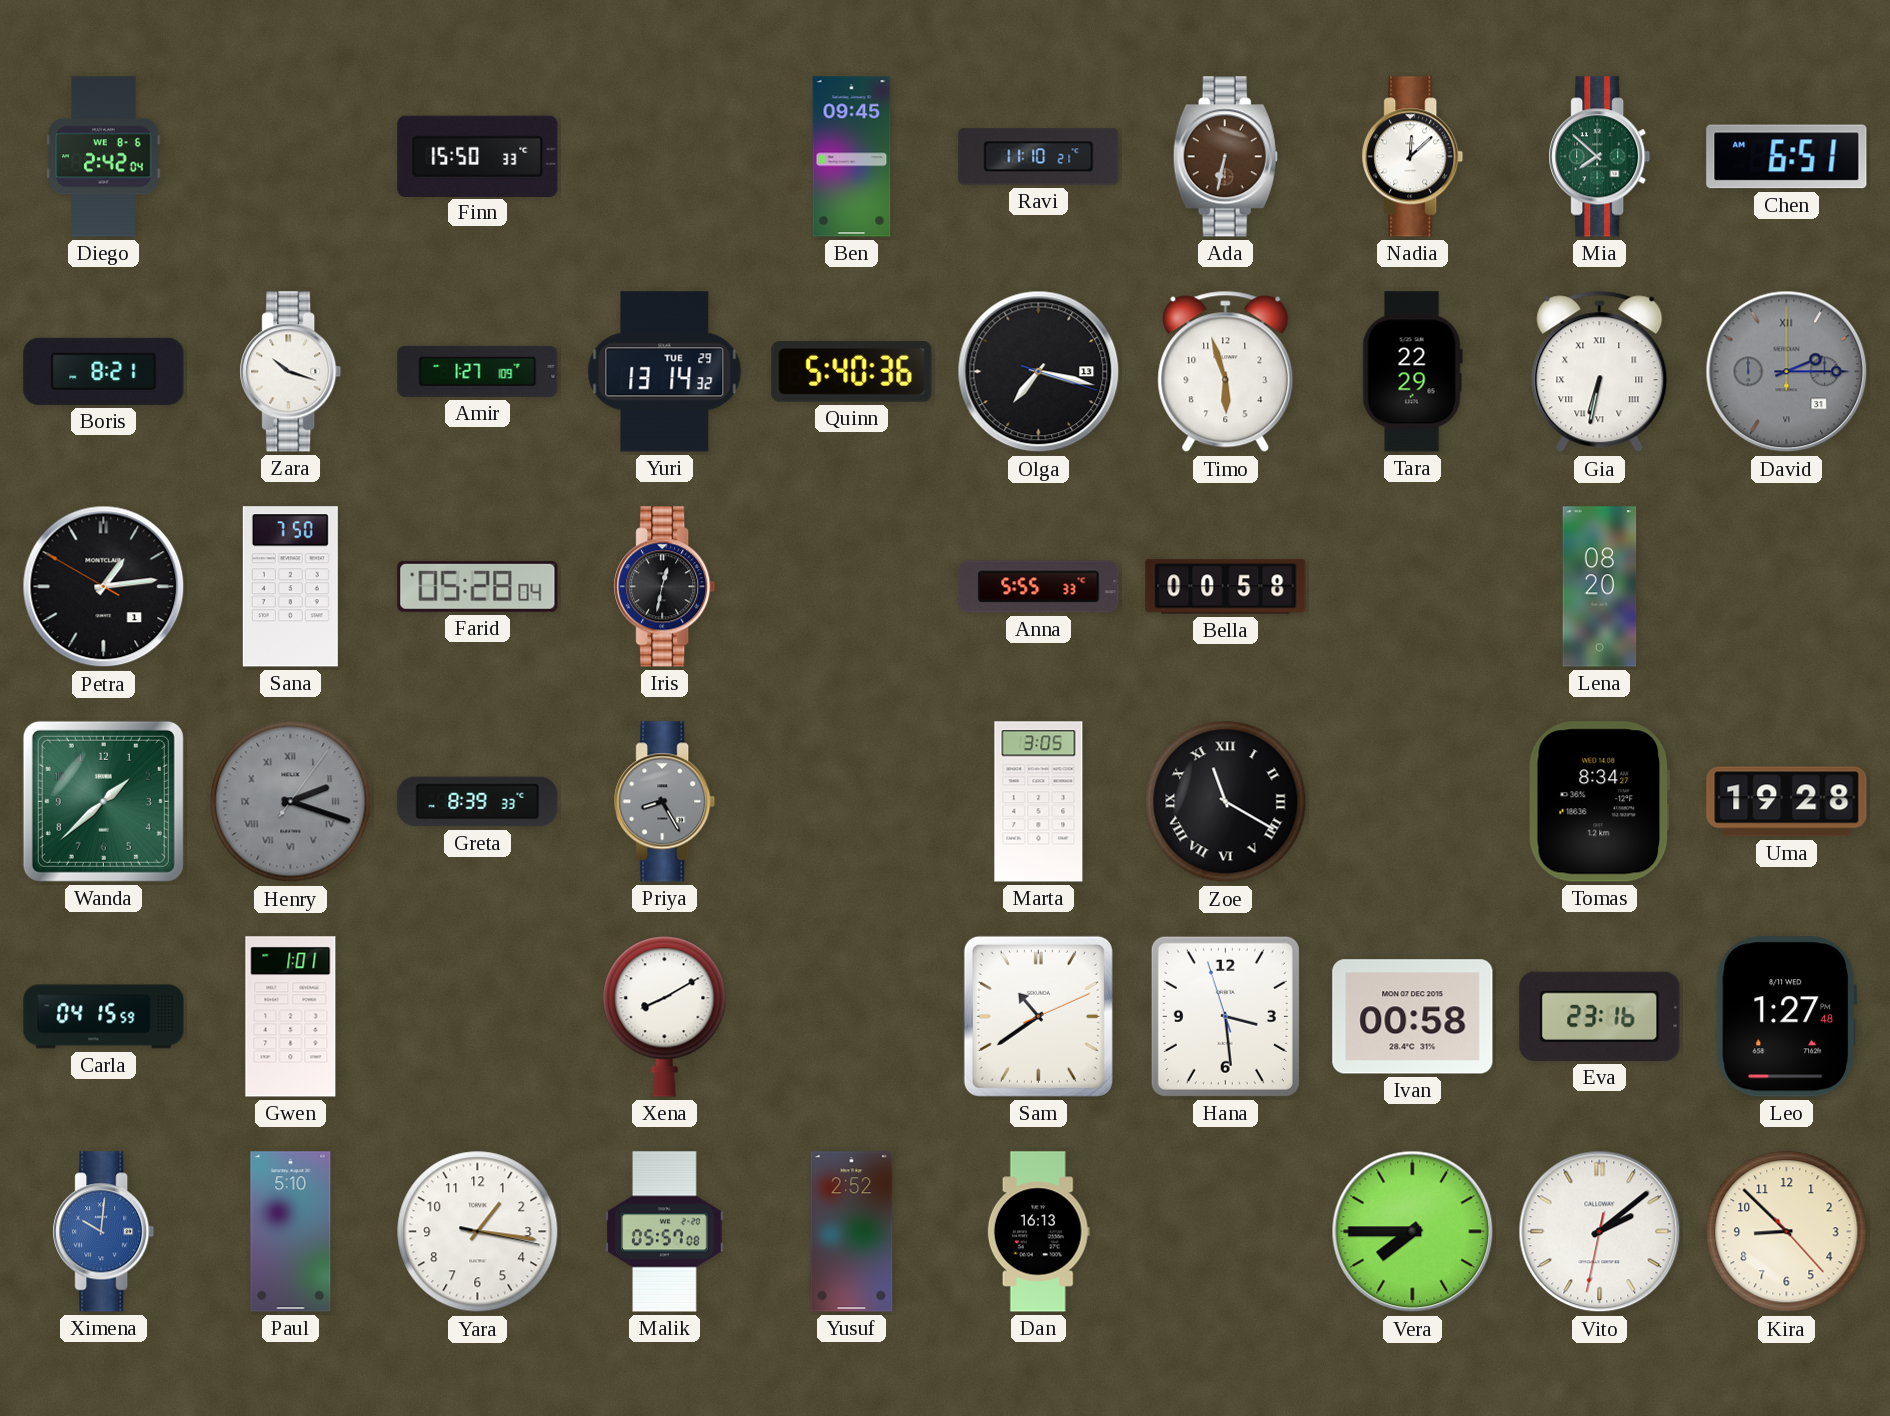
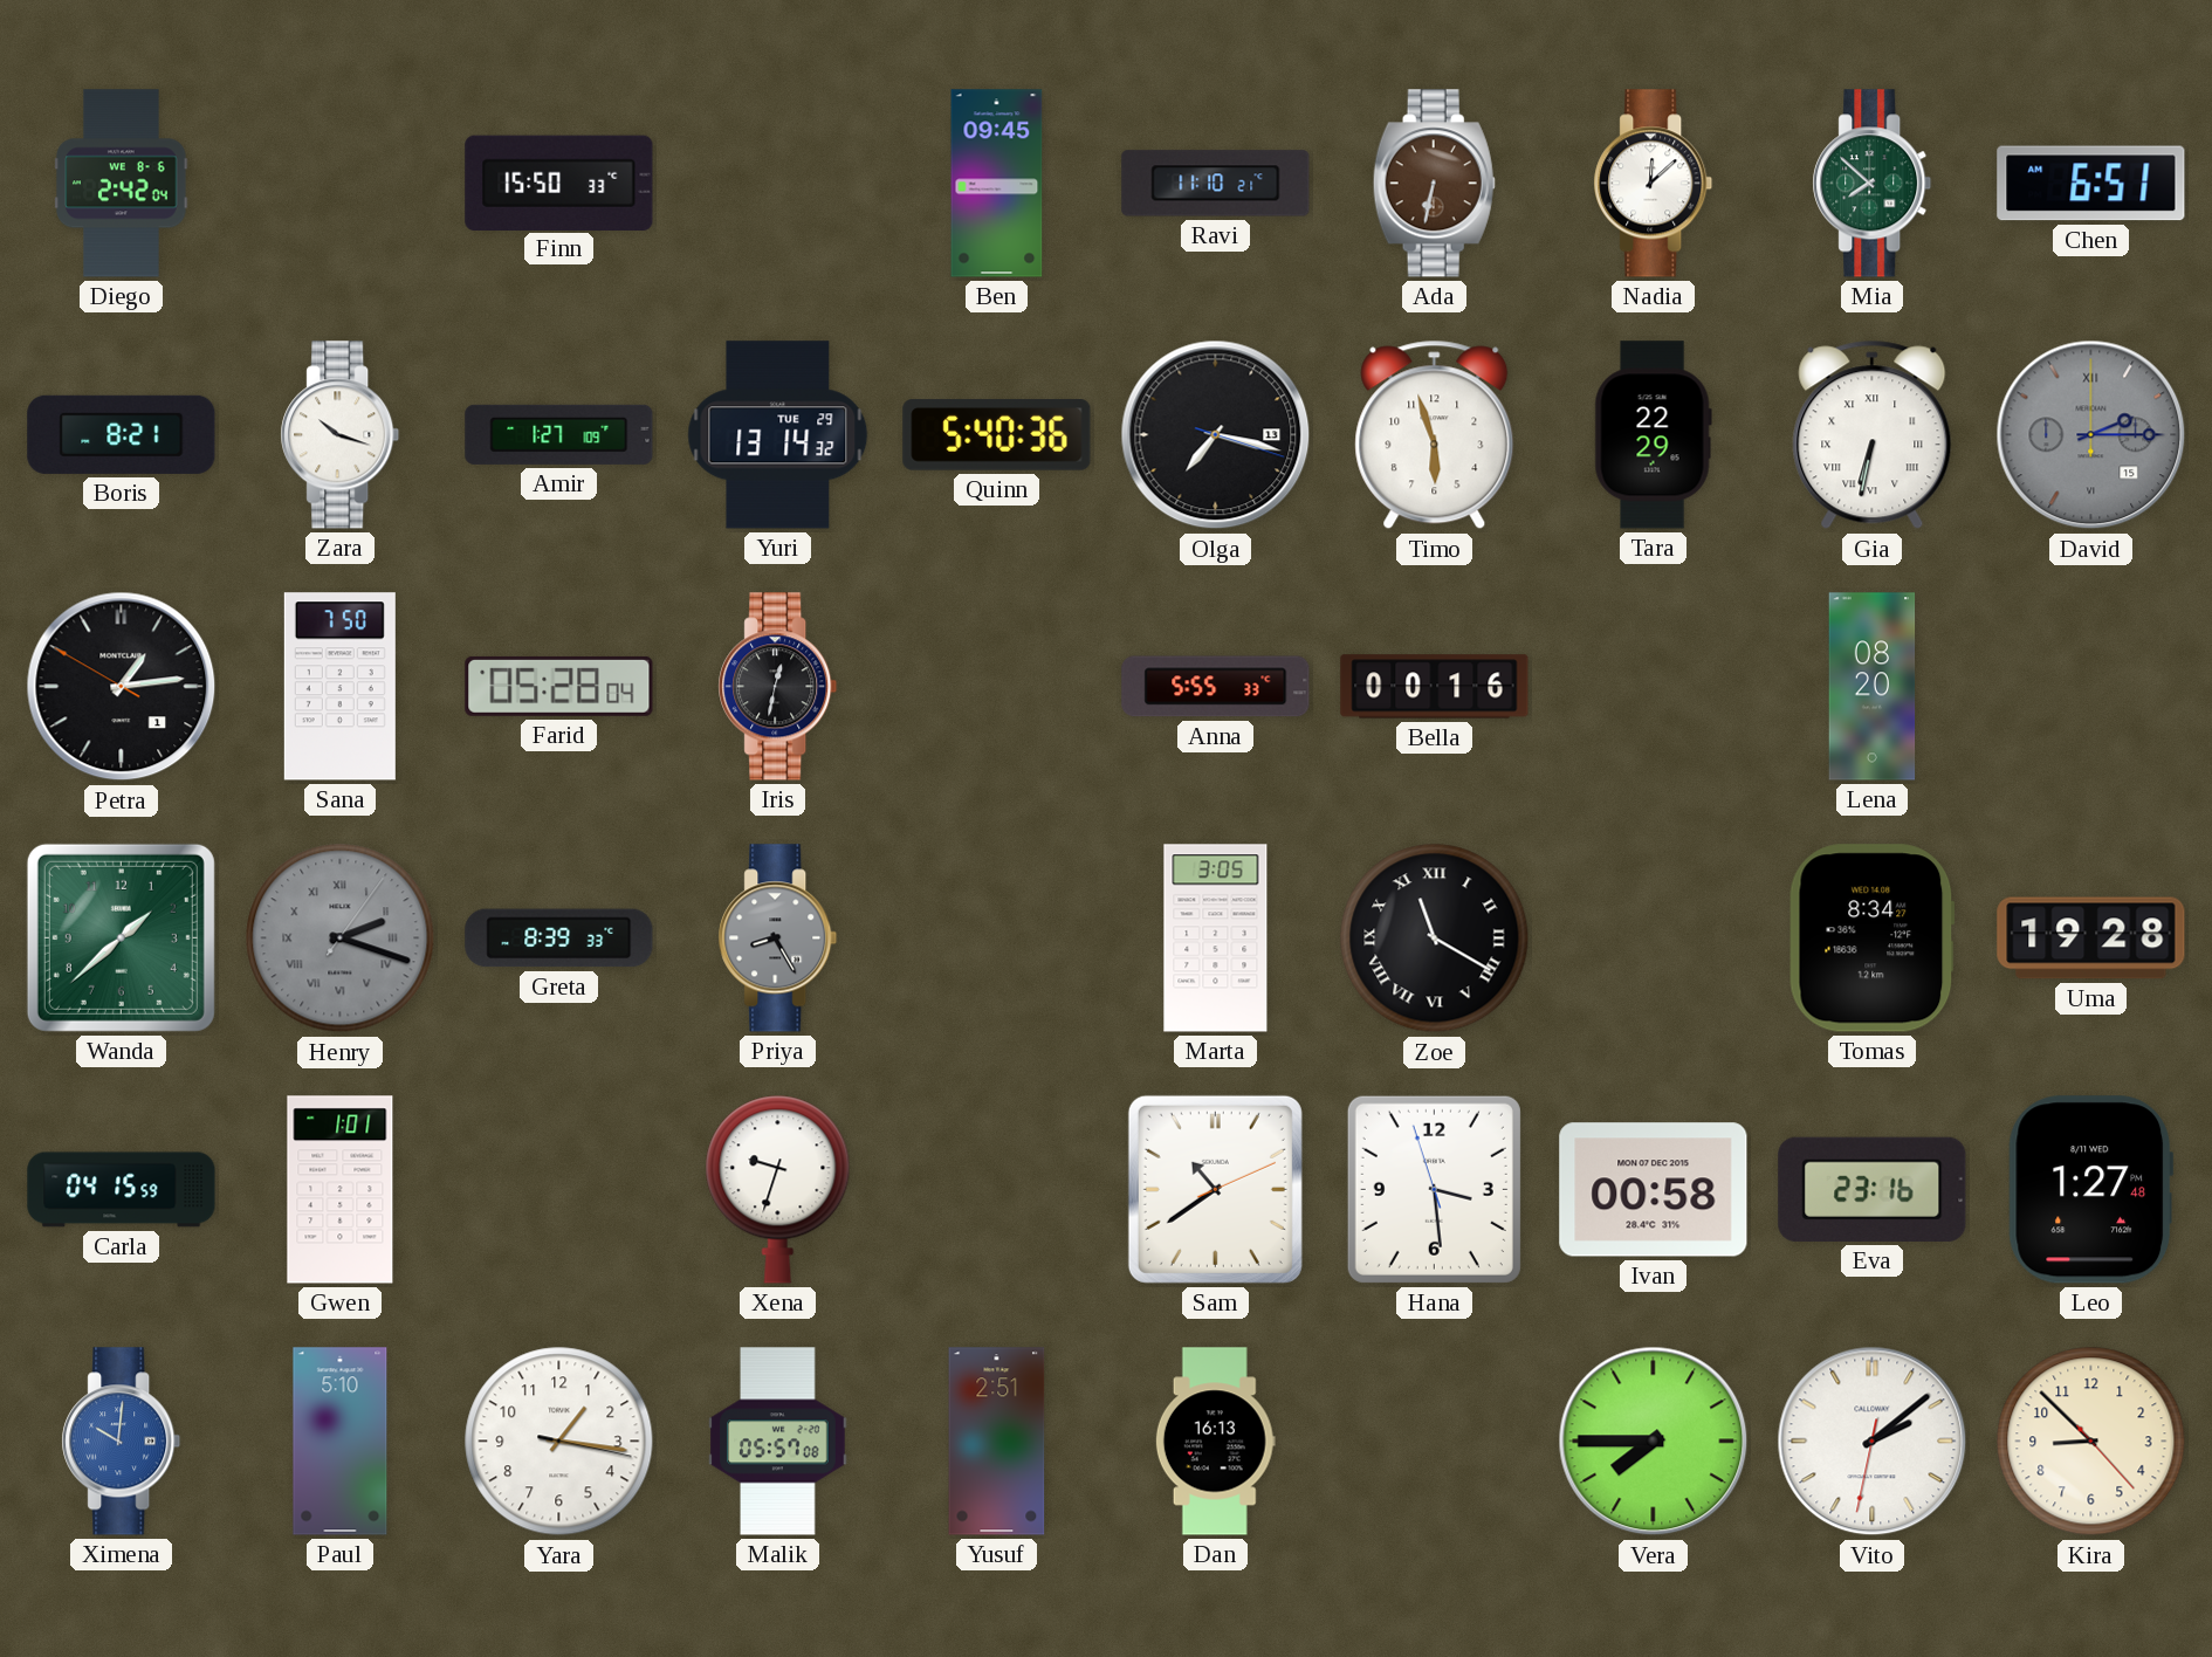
David date: 31 -> 15 (2091, 435)
Bella: 00:58 -> 00:16 (1435, 687)
Xena: 8:10 -> 9:33 (778, 1189)
Yusuf: 2:52 -> 2:51 (997, 1442)
